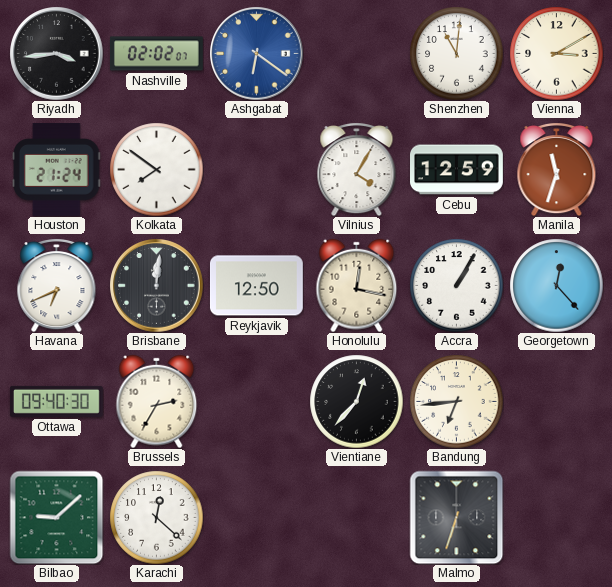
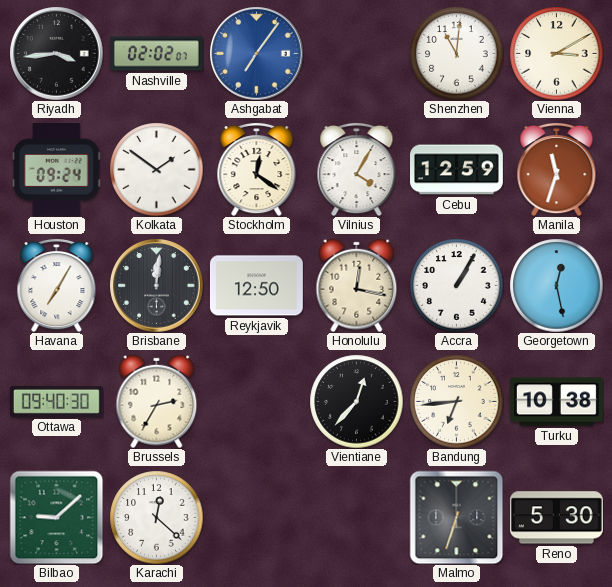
Ashgabat: 6:21 -> 7:06 (256, 53)
Houston: 21:24 -> 09:24 (56, 170)
Kolkata: 7:51 -> 1:51 (156, 169)
Stockholm: none -> 12:21 (257, 170)
Havana: 6:41 -> 7:05 (57, 286)
Georgetown: 12:23 -> 12:28 (556, 285)
Turku: none -> 10:38 (557, 402)
Reno: none -> 5:30 (556, 518)
